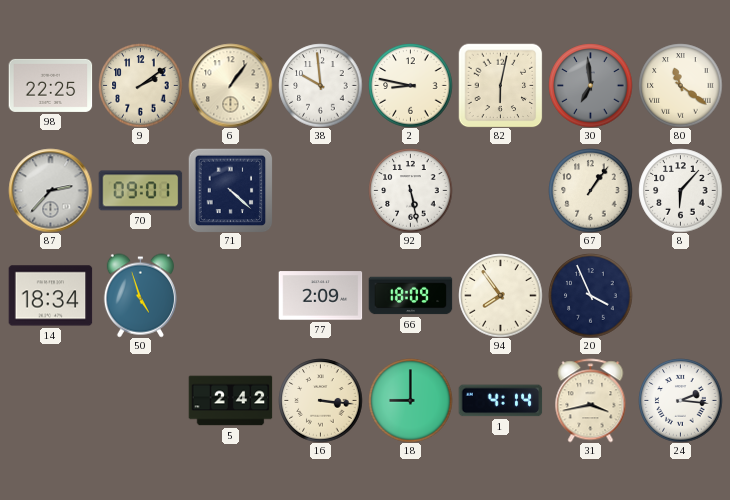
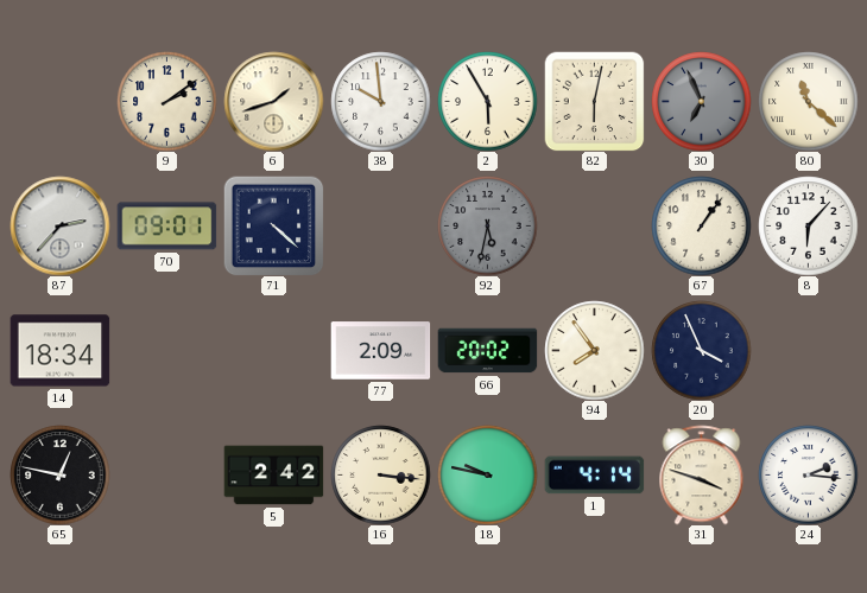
98: 22:25 -> none (50, 85)
6: 1:06 -> 1:42 (273, 101)
2: 8:47 -> 5:55 (487, 101)
30: 6:59 -> 6:56 (701, 101)
80: 11:21 -> 11:22 (808, 101)
92: 5:28 -> 5:32 (487, 225)
92 dial: white -> grey (487, 225)
50: 4:57 -> none (140, 295)
66: 18:09 -> 20:02 (487, 351)
65: none -> 12:47 (59, 474)
18: 9:00 -> 9:47 (487, 474)
31: 3:43 -> 3:48 (702, 474)
